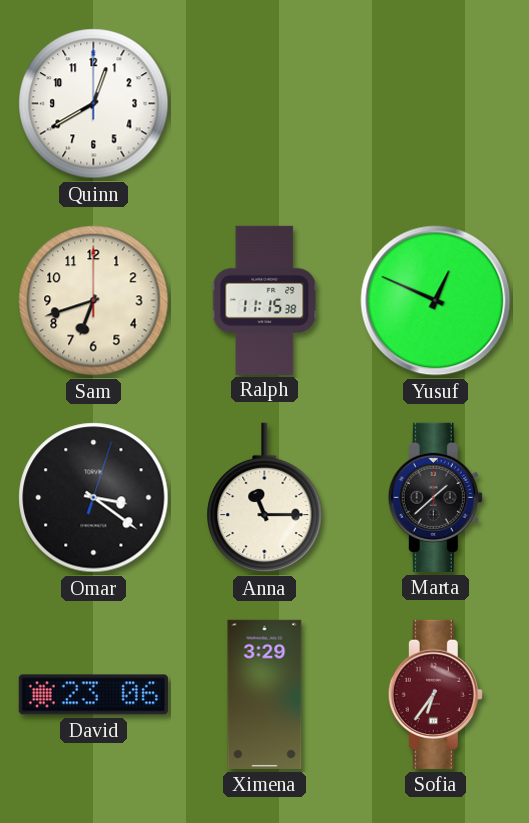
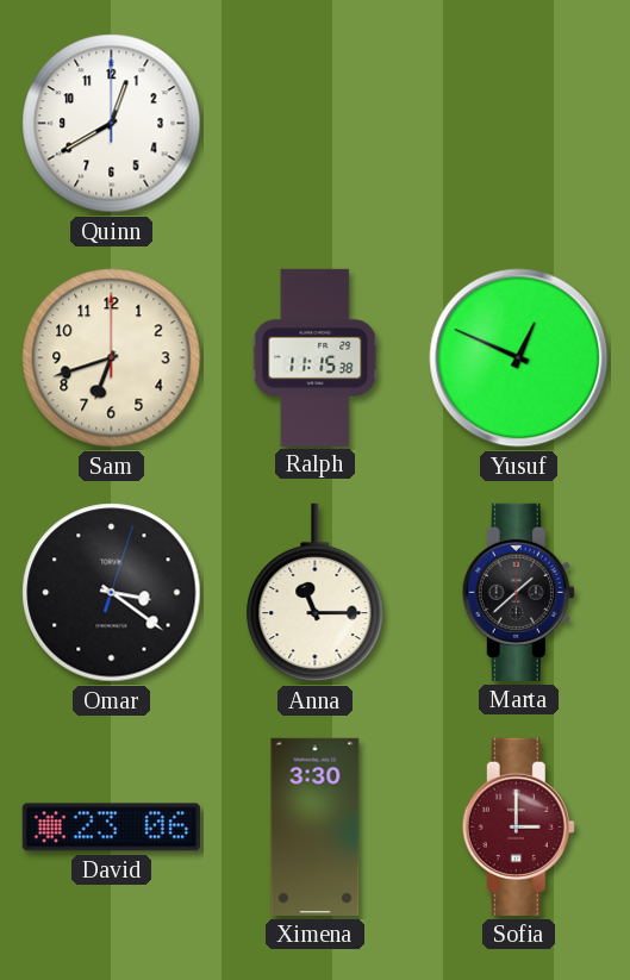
Ximena: 3:29 -> 3:30 (316, 826)
Sofia: 6:36 -> 3:00 (518, 826)
